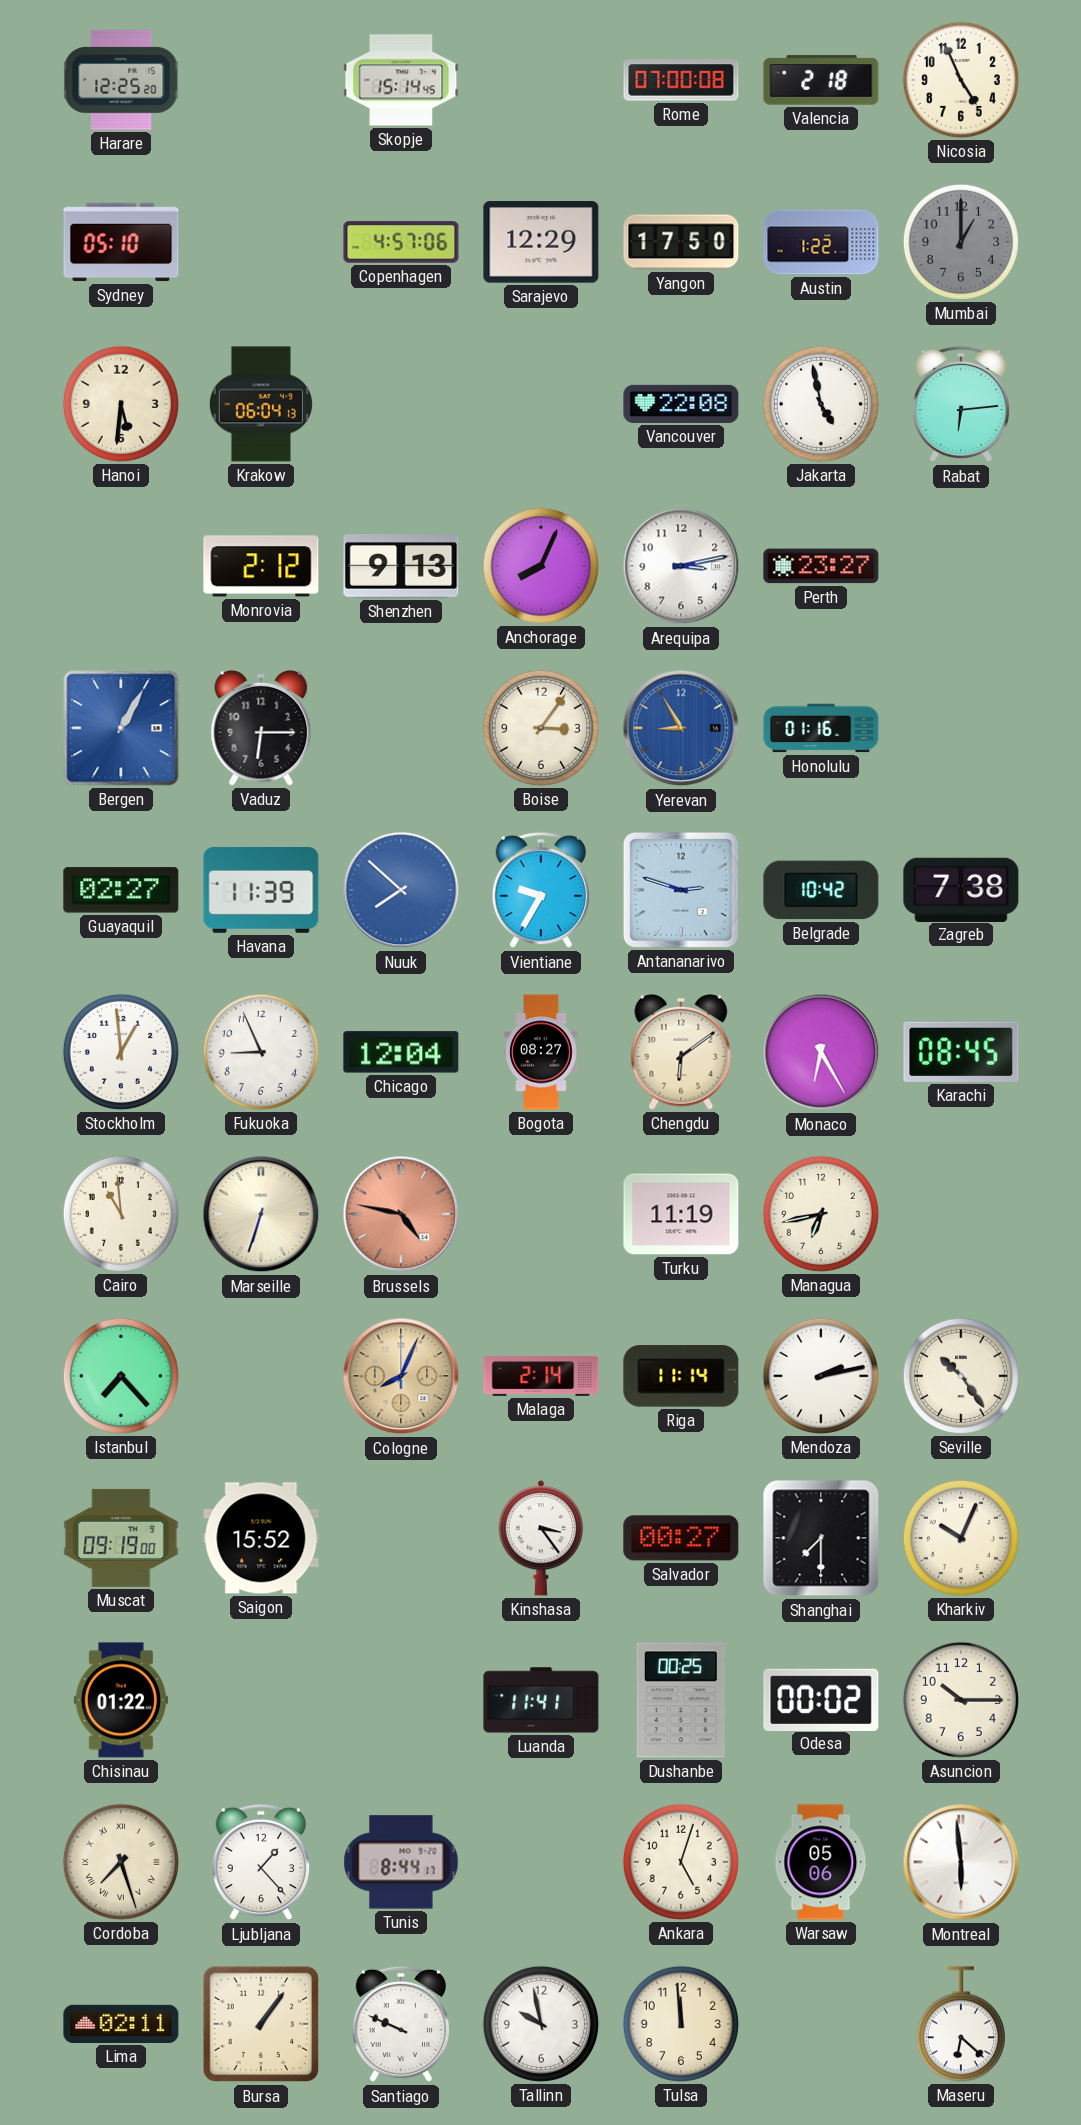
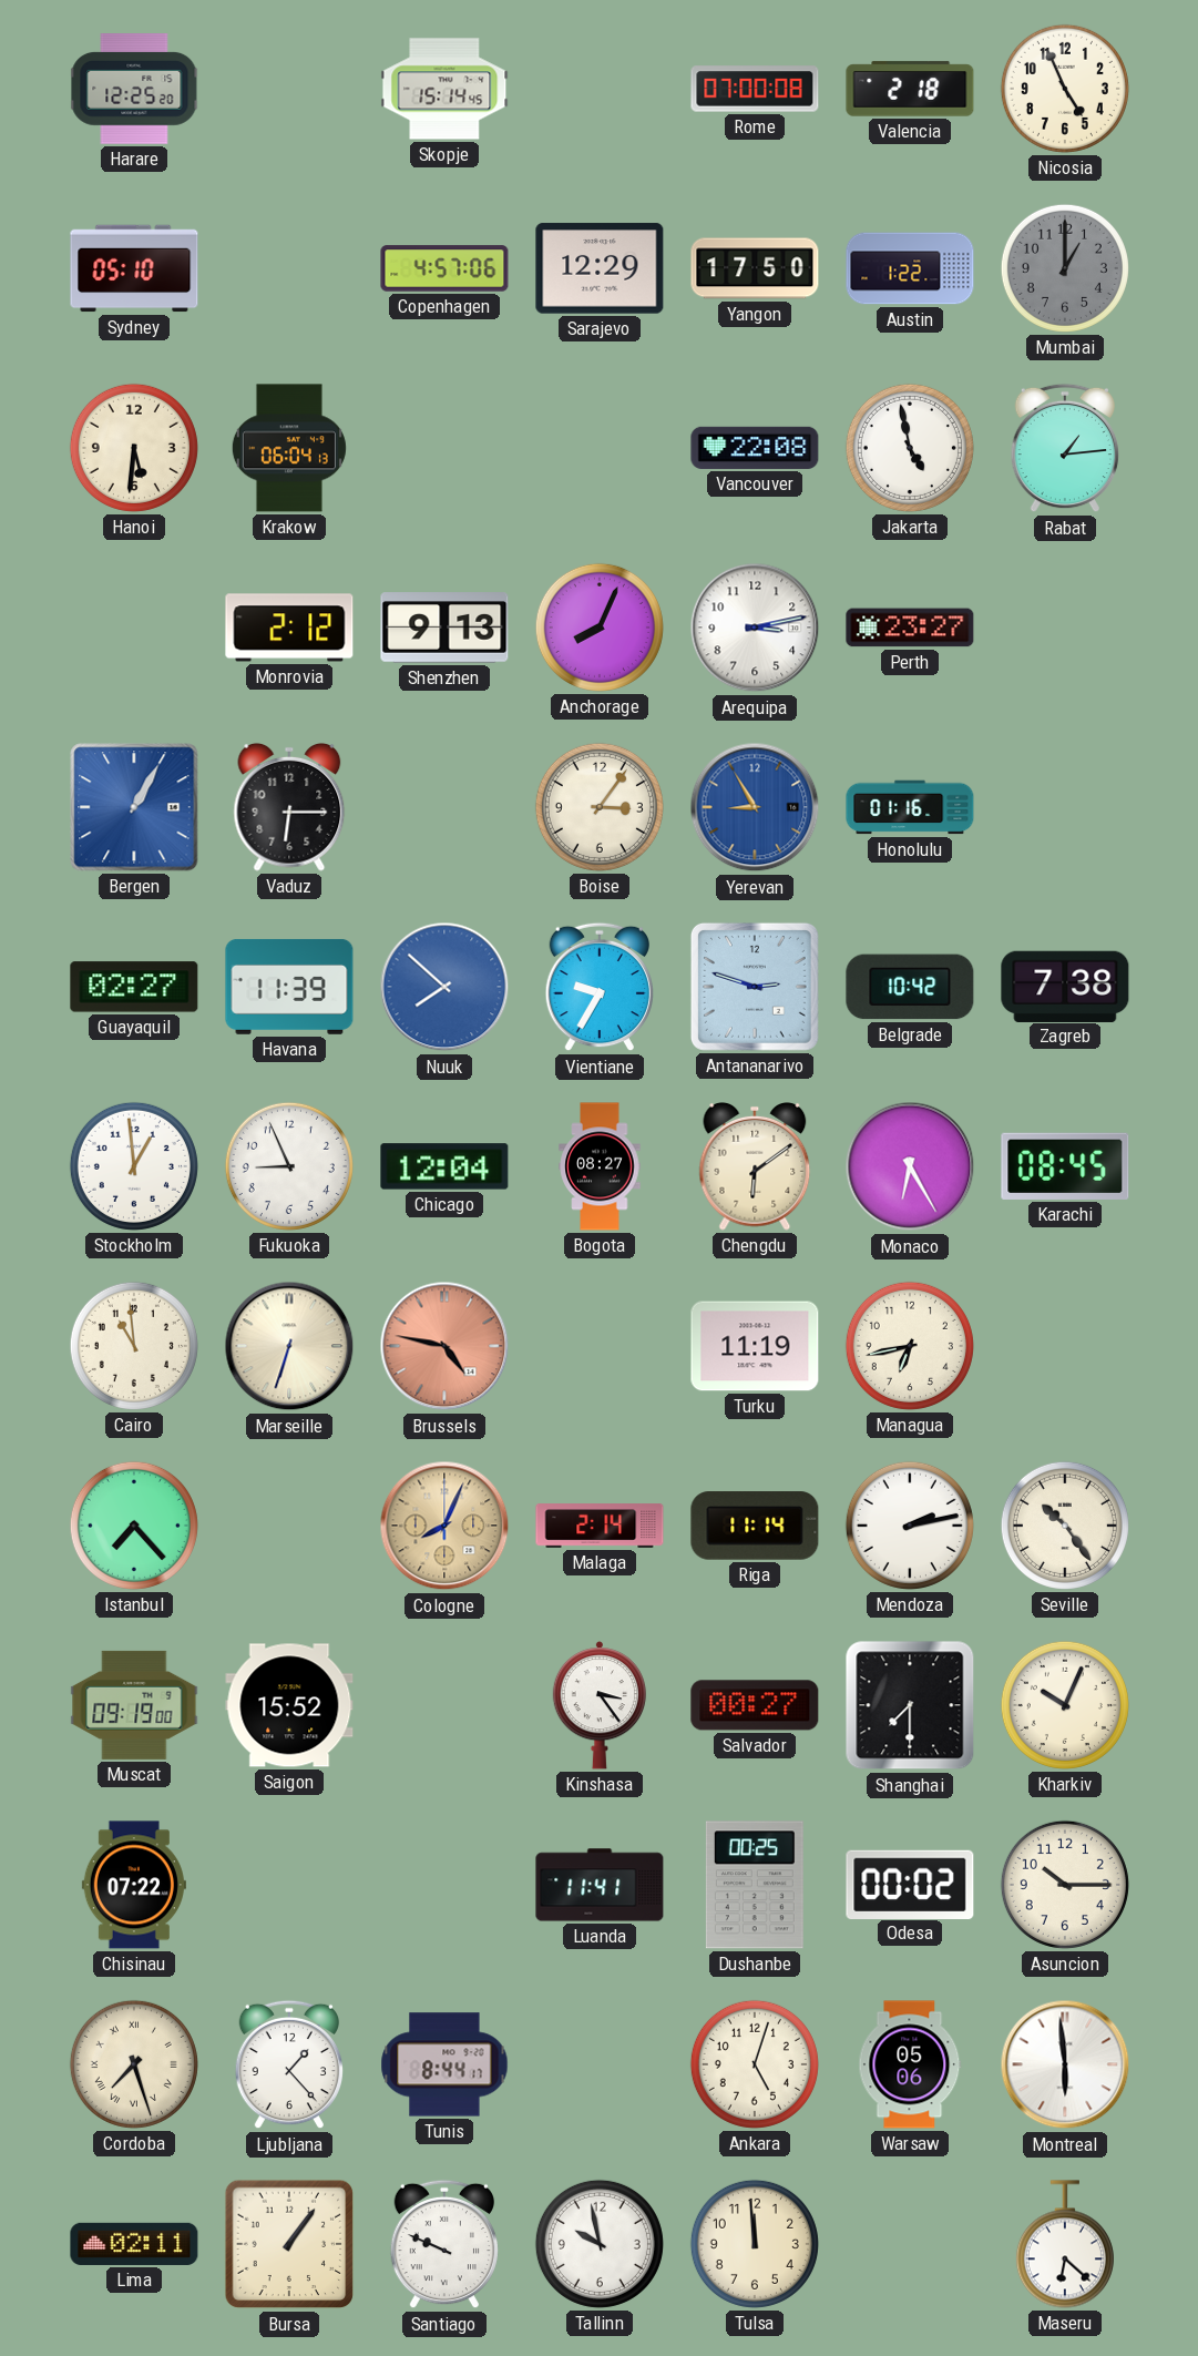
Rabat: 6:14 -> 1:14 (1064, 448)
Chisinau: 01:22 -> 07:22 (134, 1885)
